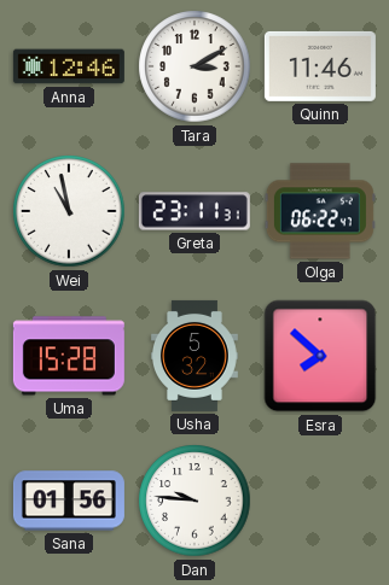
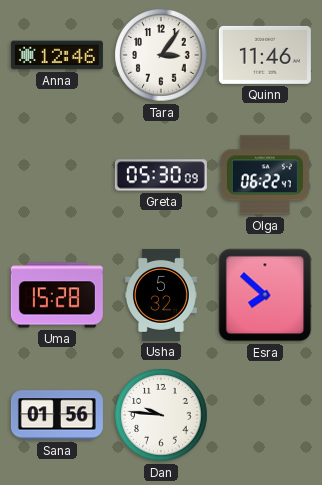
Tara: 3:10 -> 3:06 (161, 55)
Wei: 10:58 -> none (69, 211)
Greta: 23:11 -> 05:30 (161, 175)
